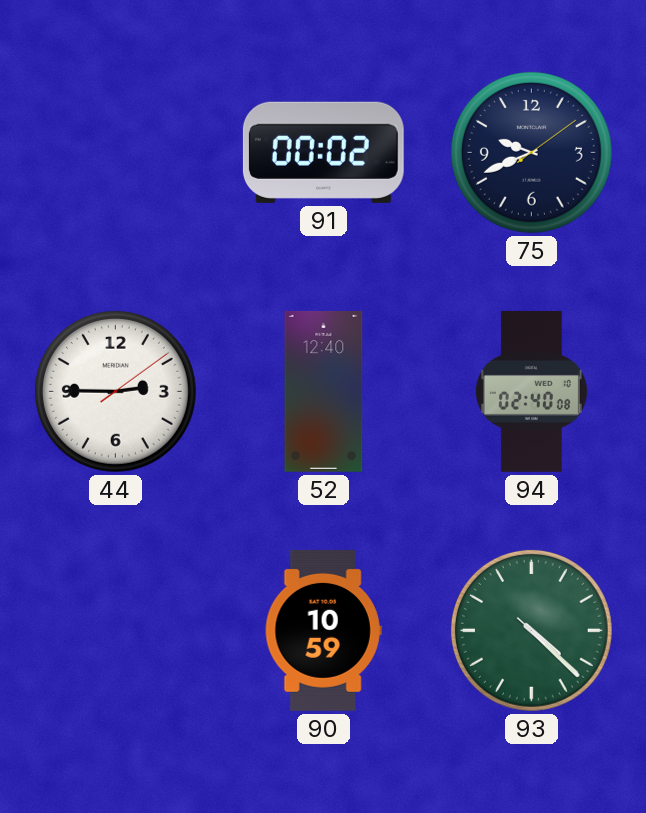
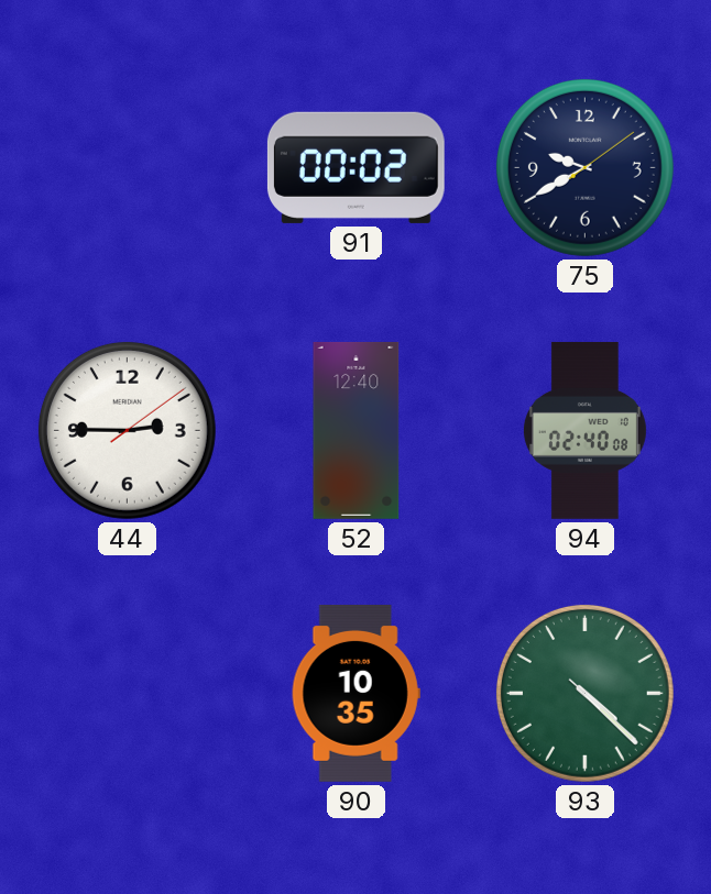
75: 9:41 -> 9:40 (584, 167)
90: 10:59 -> 10:35 (355, 693)
